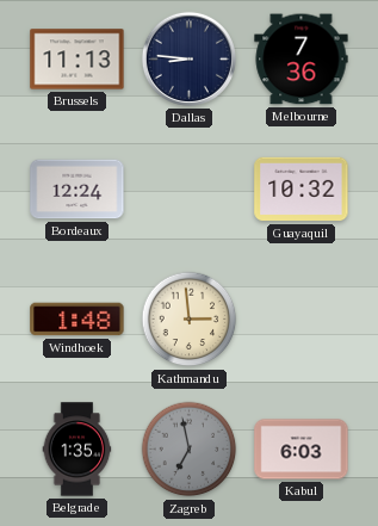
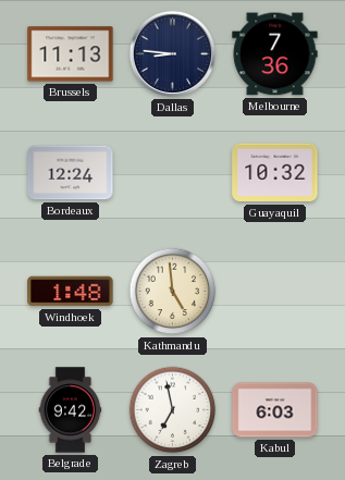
Kathmandu: 2:59 -> 4:59 (173, 292)
Belgrade: 1:35 -> 9:42 (71, 410)
Zagreb dial: grey -> white (173, 410)
